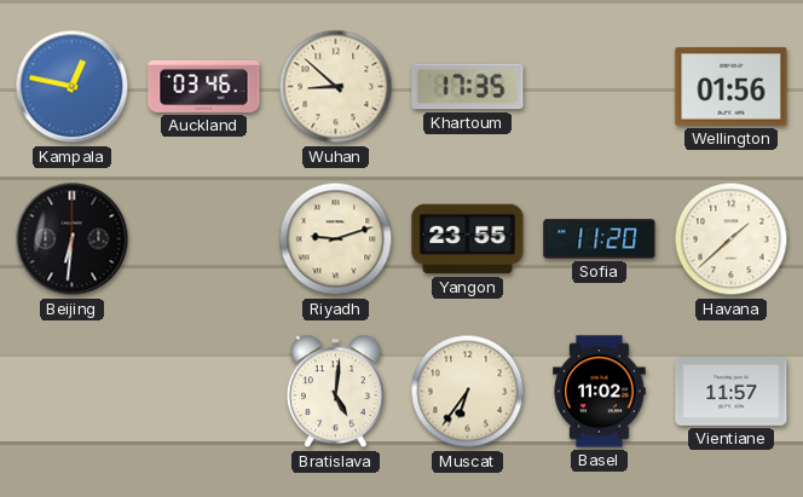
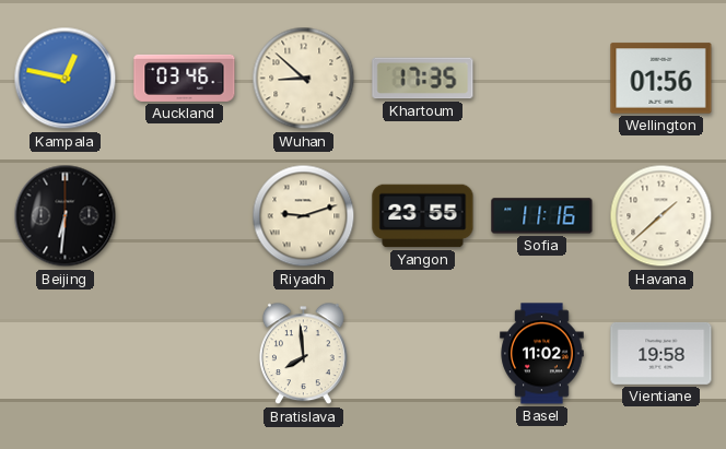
Sofia: 11:20 -> 11:16 (542, 216)
Bratislava: 5:01 -> 7:59 (303, 354)
Muscat: 6:36 -> none (468, 392)
Vientiane: 11:57 -> 19:58 (661, 353)
